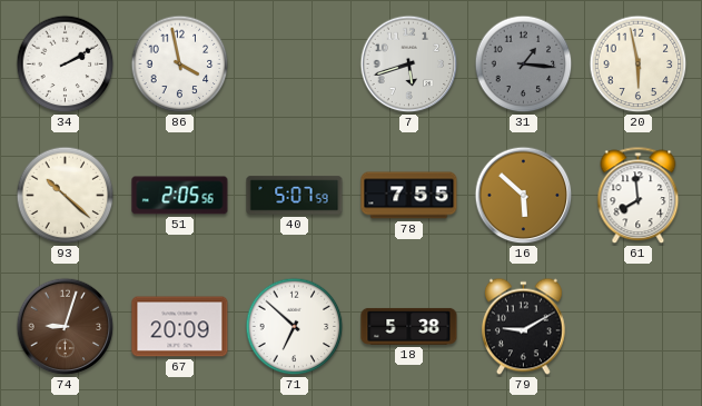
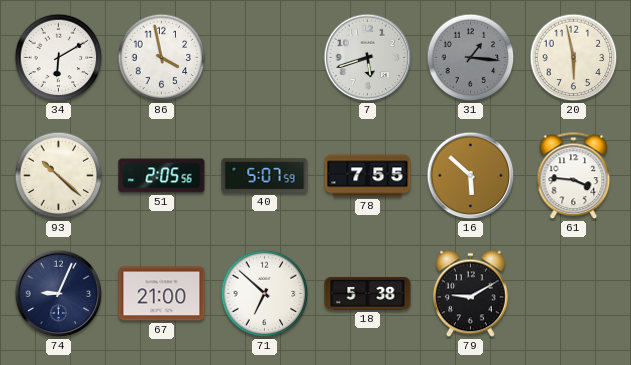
34: 2:10 -> 6:10 (59, 58)
61: 7:59 -> 3:46 (574, 176)
74: 9:03 -> 9:04 (59, 294)
74 dial: brown -> navy (59, 294)
67: 20:09 -> 21:00 (162, 294)
